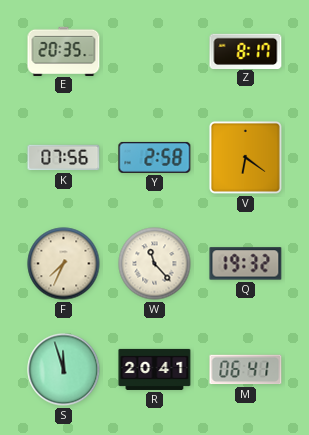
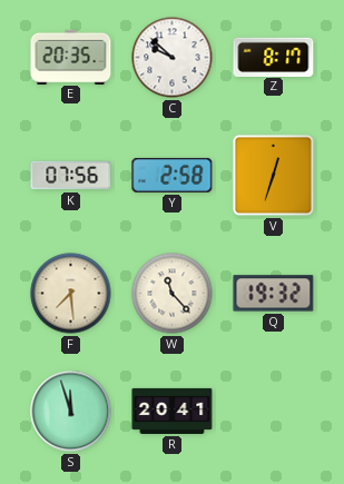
C: none -> 9:52 (173, 58)
V: 6:21 -> 12:33 (273, 175)
F: 7:34 -> 7:29 (71, 294)
M: 06:41 -> none (246, 370)
